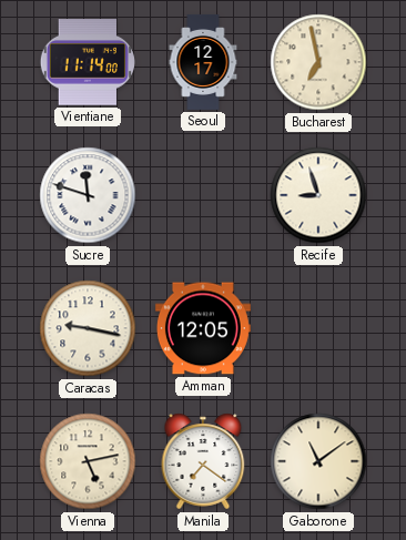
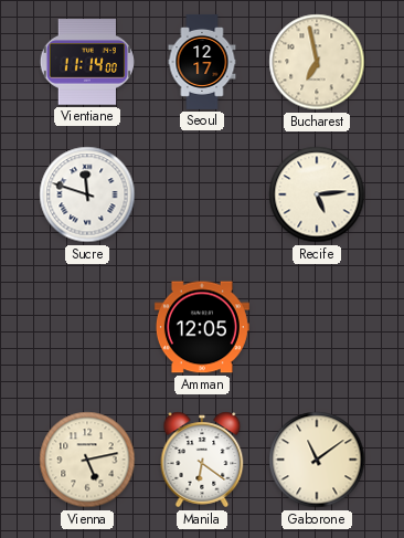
Recife: 8:57 -> 5:14 (317, 194)
Caracas: 9:17 -> none (88, 328)
Manila: 7:21 -> 6:21 (202, 460)
